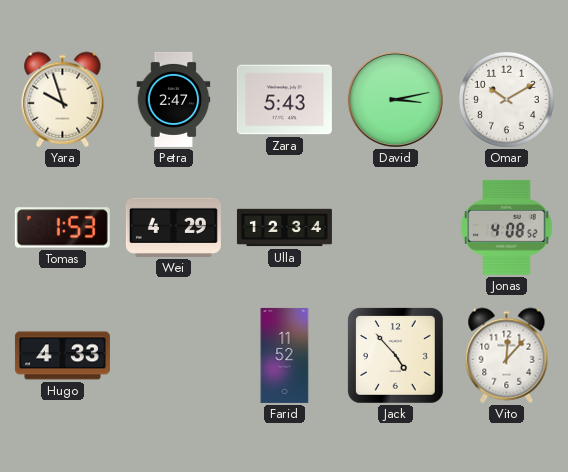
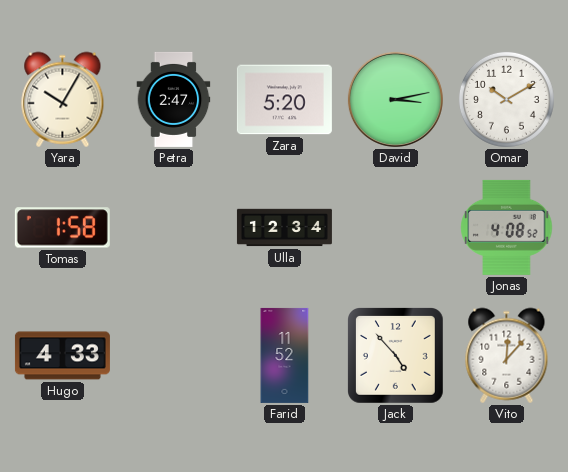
Yara: 9:57 -> 10:05 (63, 100)
Zara: 5:43 -> 5:20 (284, 100)
Tomas: 1:53 -> 1:58 (62, 228)
Wei: 4:29 -> none (173, 227)
